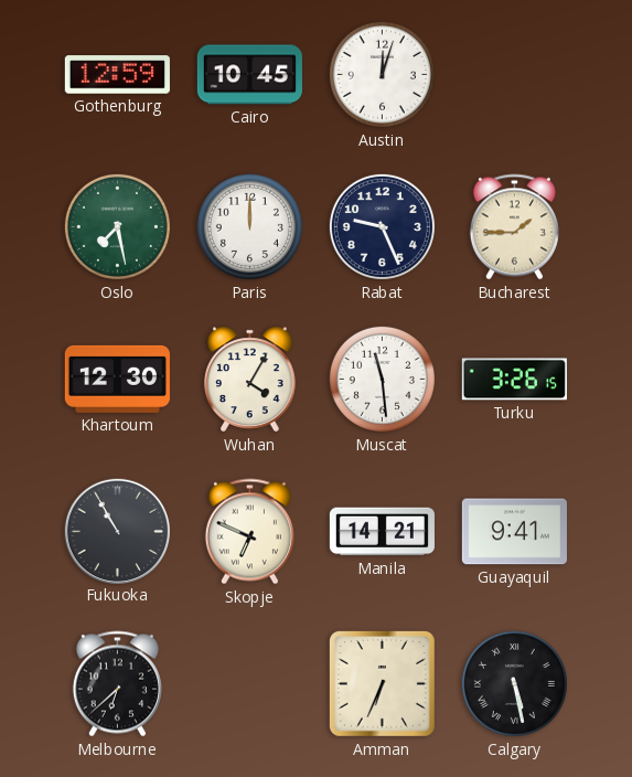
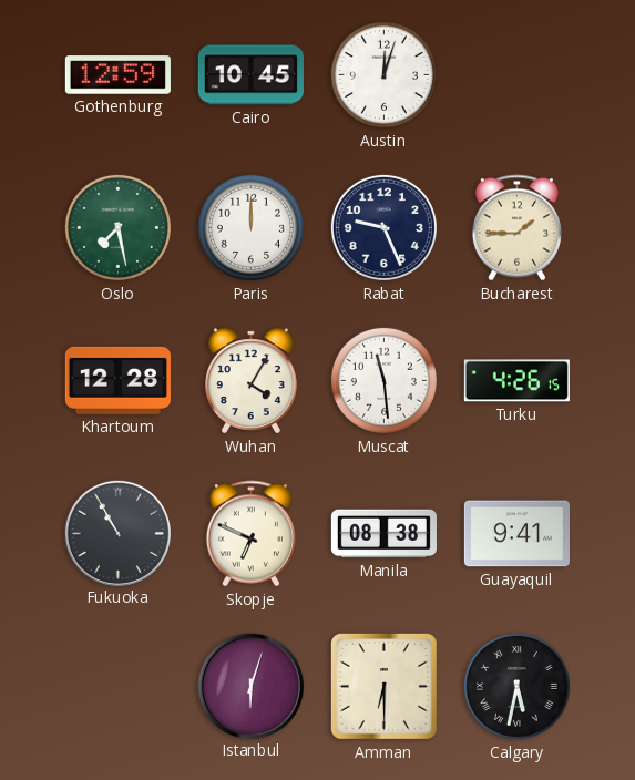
Khartoum: 12:30 -> 12:28 (117, 380)
Turku: 3:26 -> 4:26 (516, 381)
Manila: 14:21 -> 08:38 (383, 534)
Melbourne: 6:38 -> none (117, 684)
Istanbul: none -> 6:03 (250, 686)
Amman: 6:34 -> 6:30 (383, 686)
Calgary: 5:28 -> 5:32 (516, 686)
